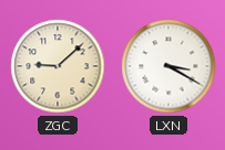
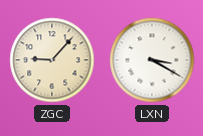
ZGC: 9:08 -> 9:07 (52, 60)
